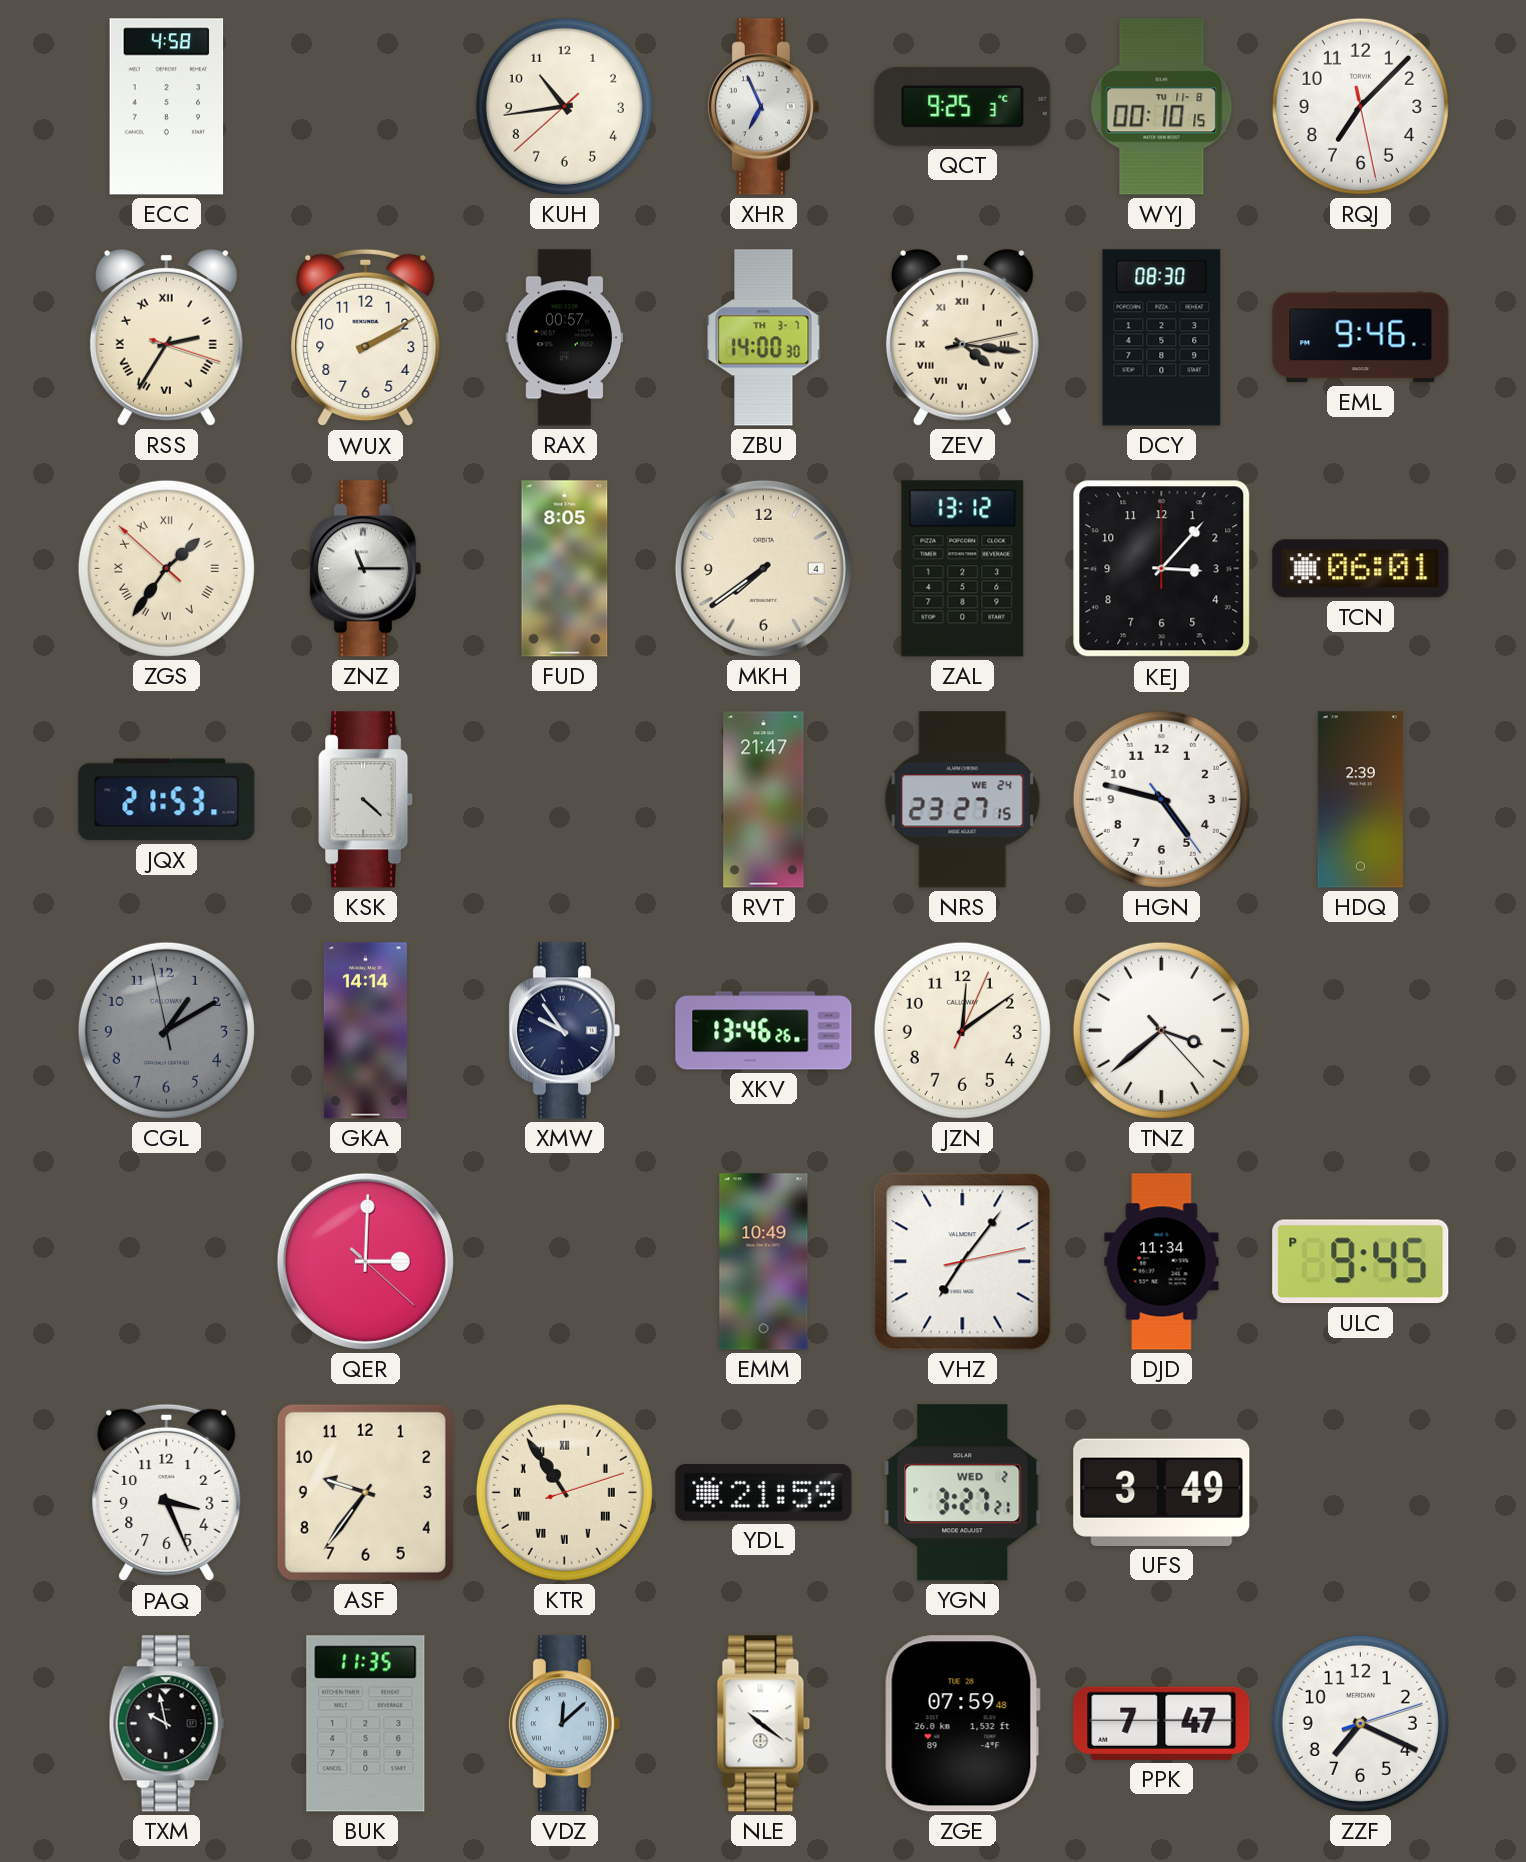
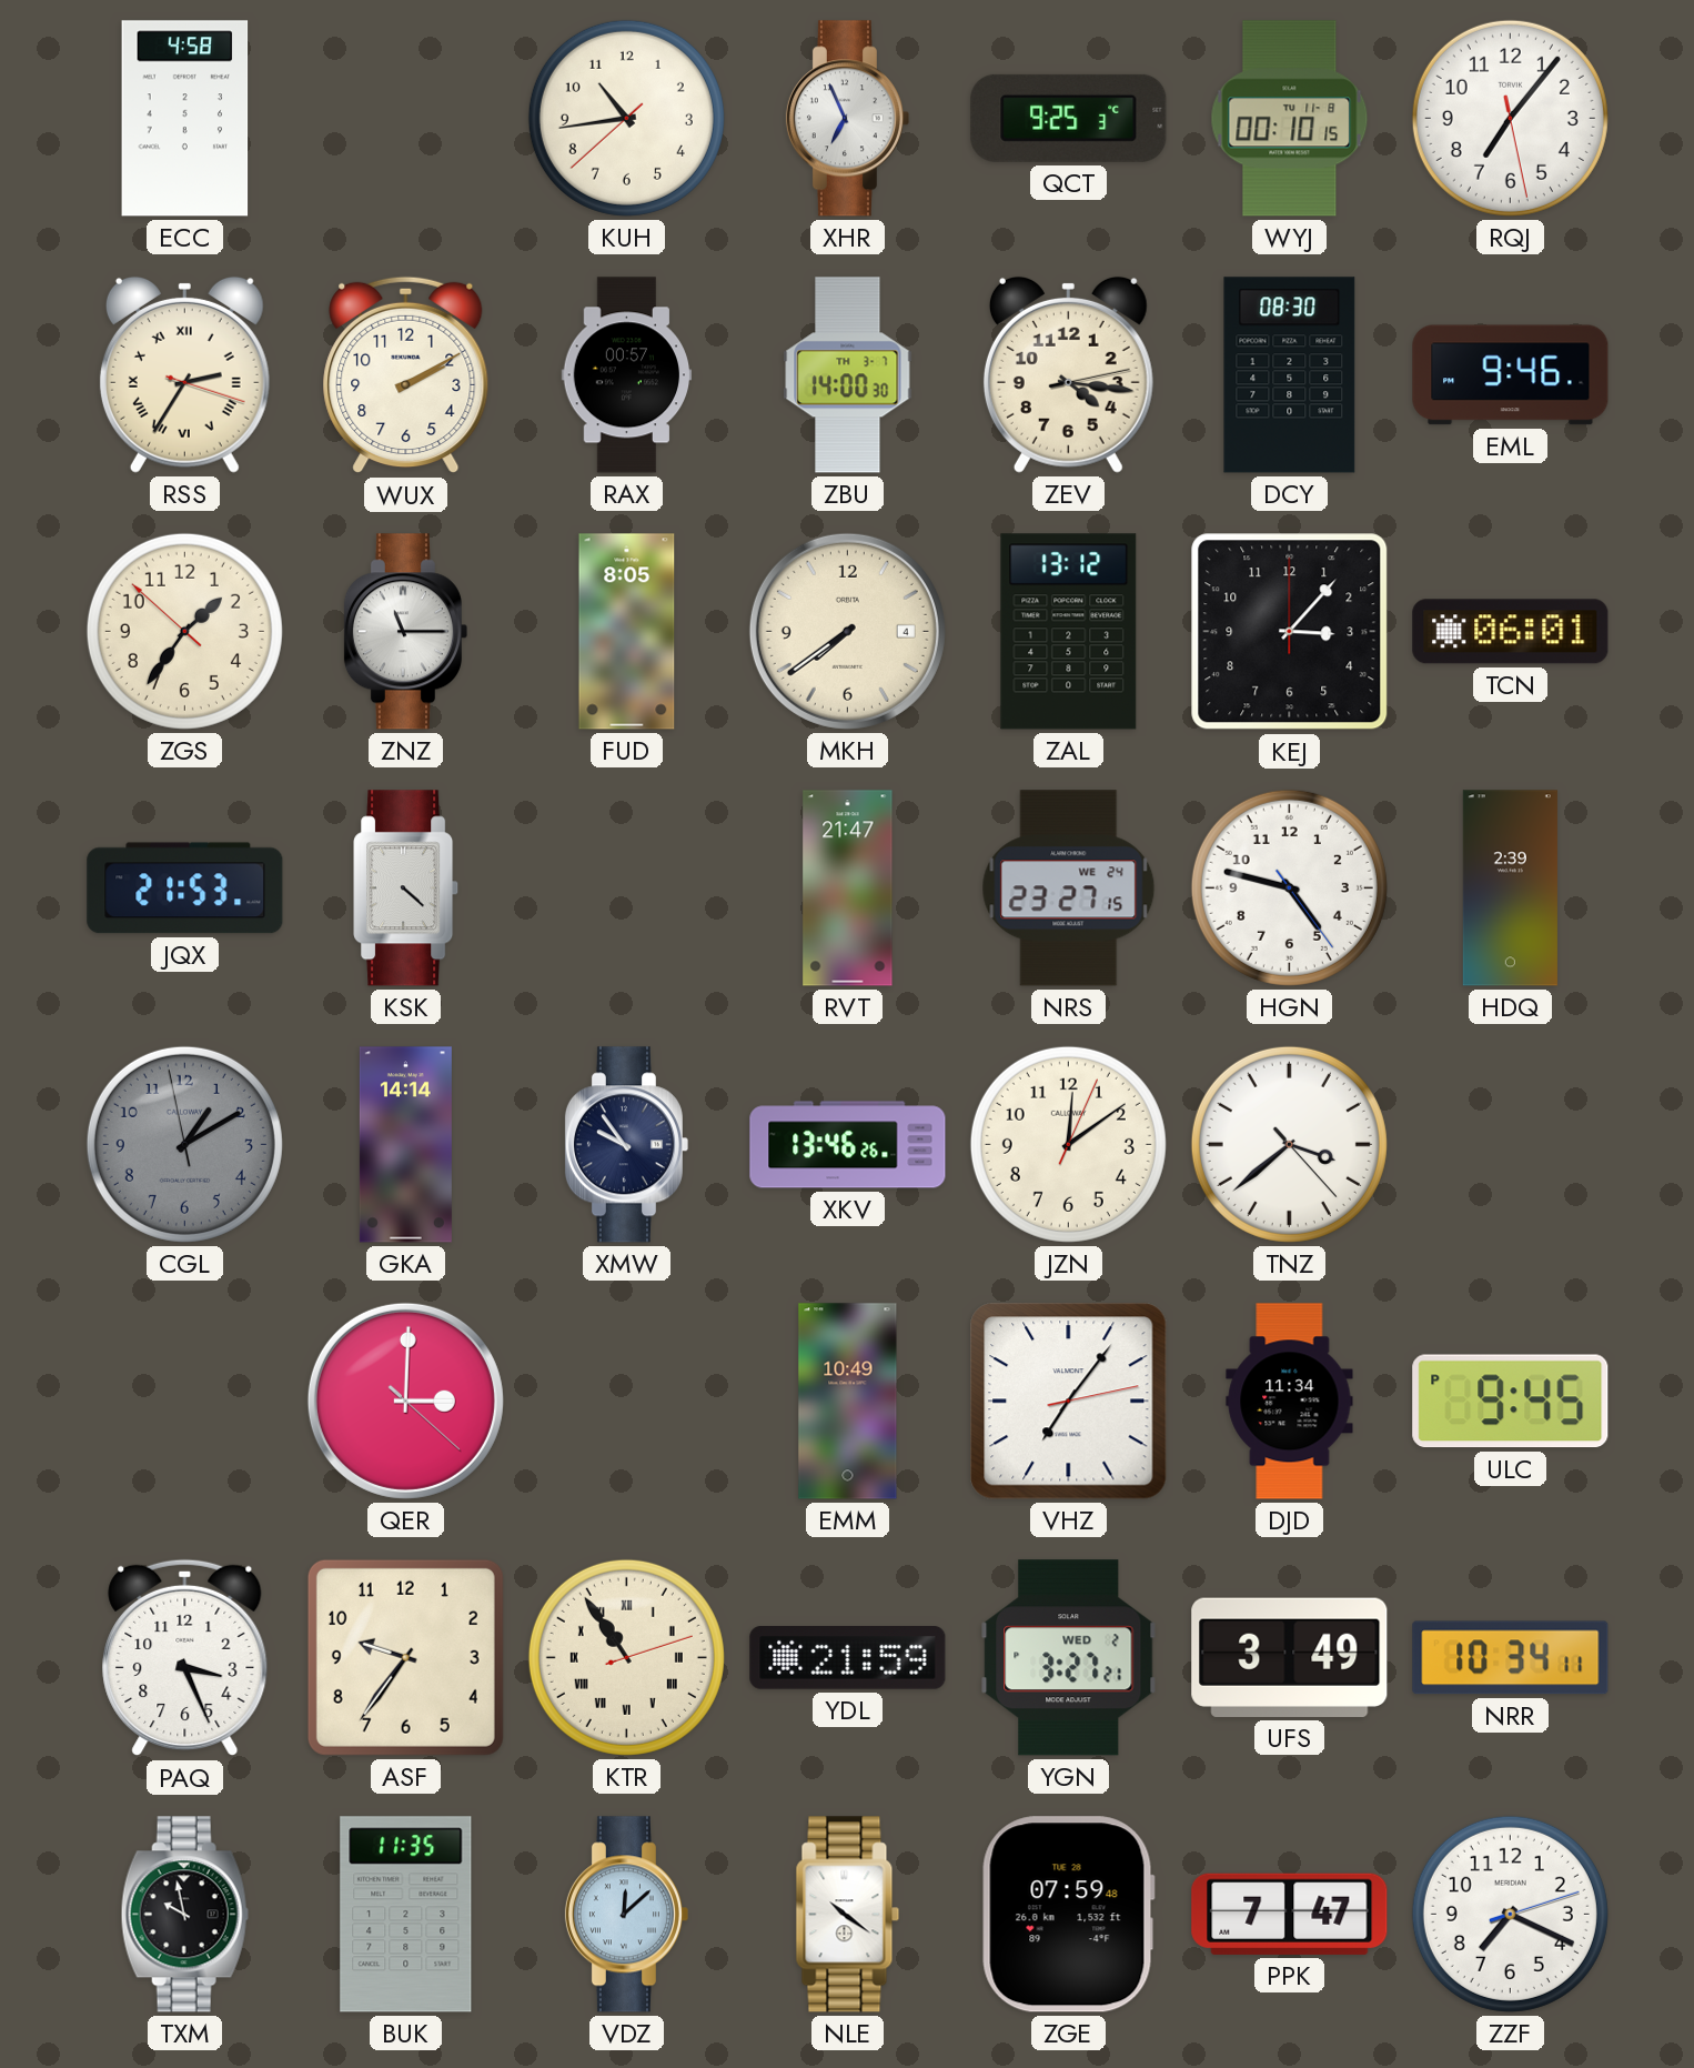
RQJ: 7:07 -> 7:06 (1510, 118)
ZEV numerals: Roman -> Arabic (1068, 374)
ZGS numerals: Roman -> Arabic (184, 631)
NRR: none -> 10:34 (1511, 1658)
